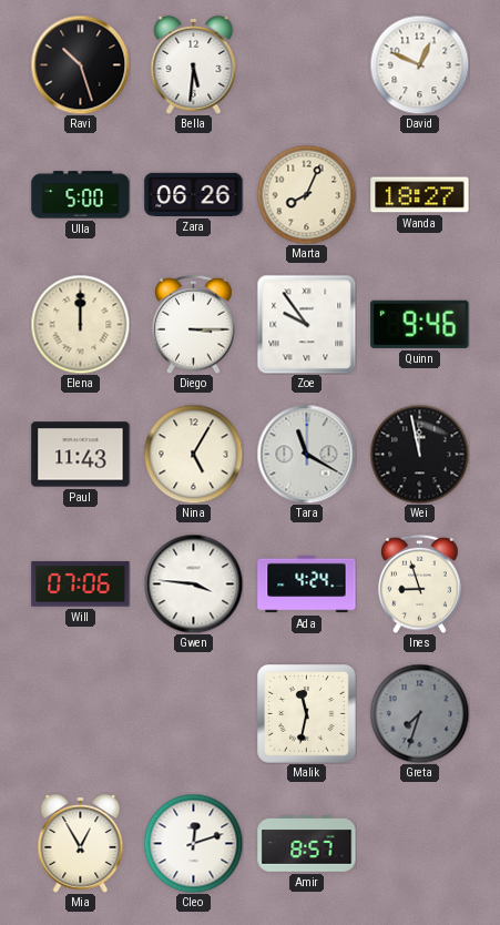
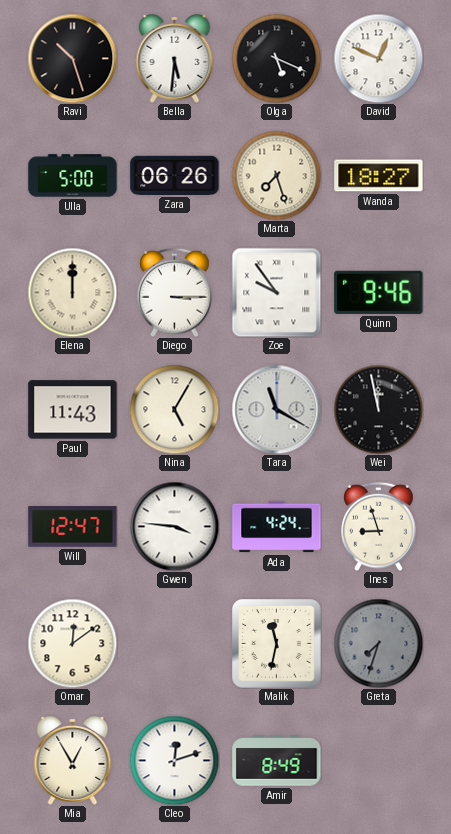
Olga: none -> 5:19 (276, 58)
Marta: 8:04 -> 7:27 (276, 175)
Will: 07:06 -> 12:47 (73, 527)
Omar: none -> 12:09 (72, 643)
Amir: 8:57 -> 8:49 (277, 761)
